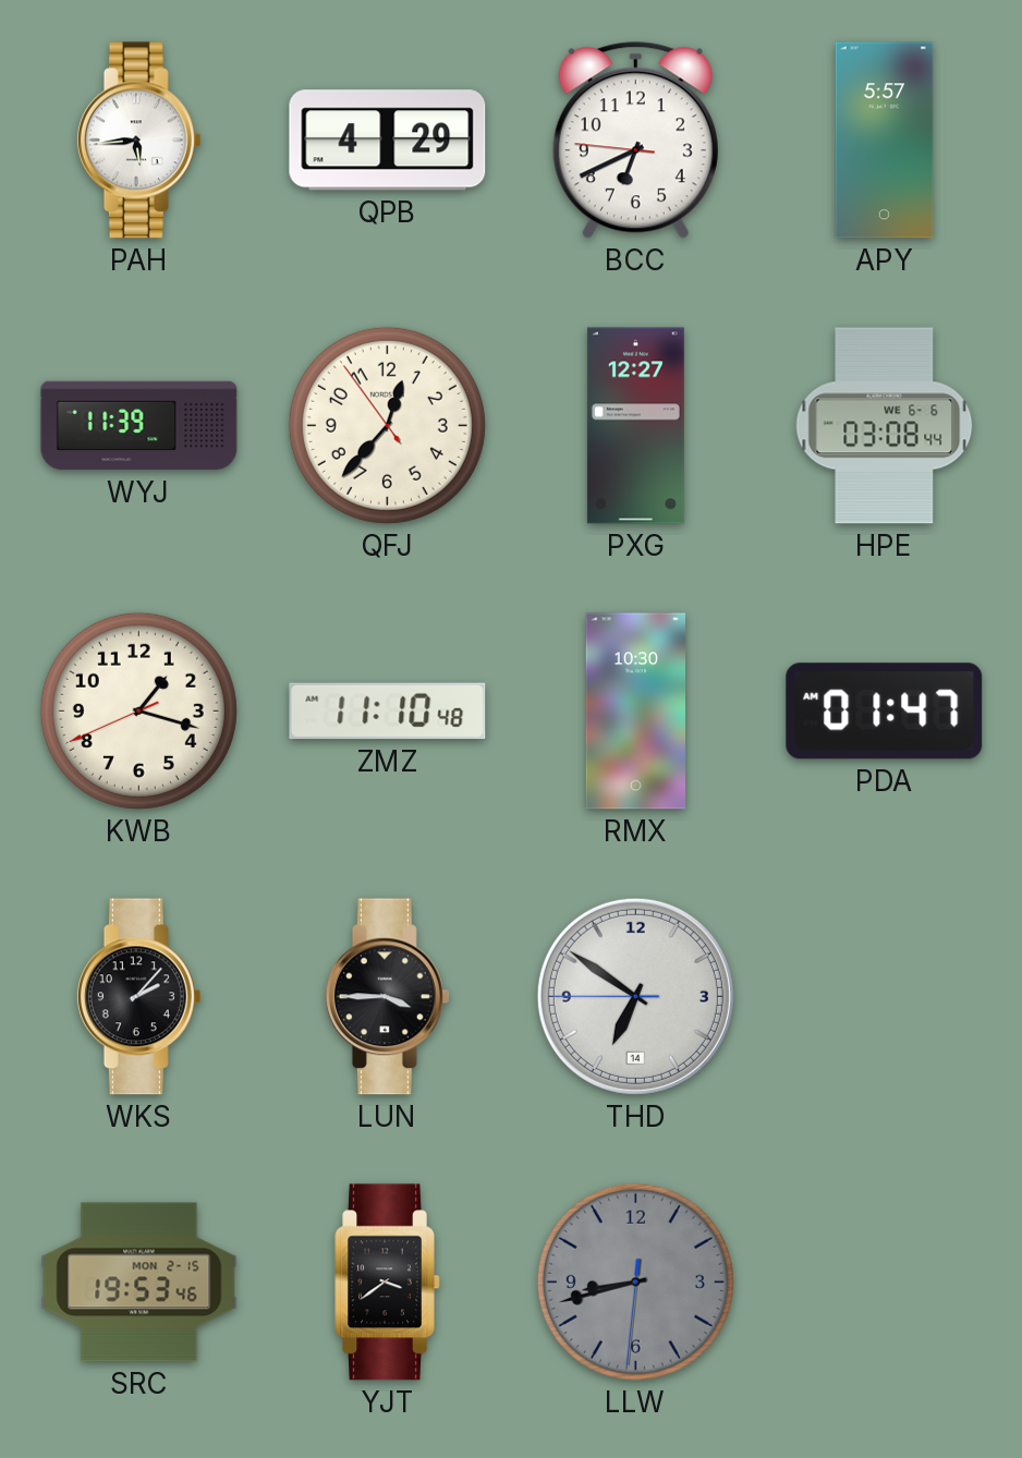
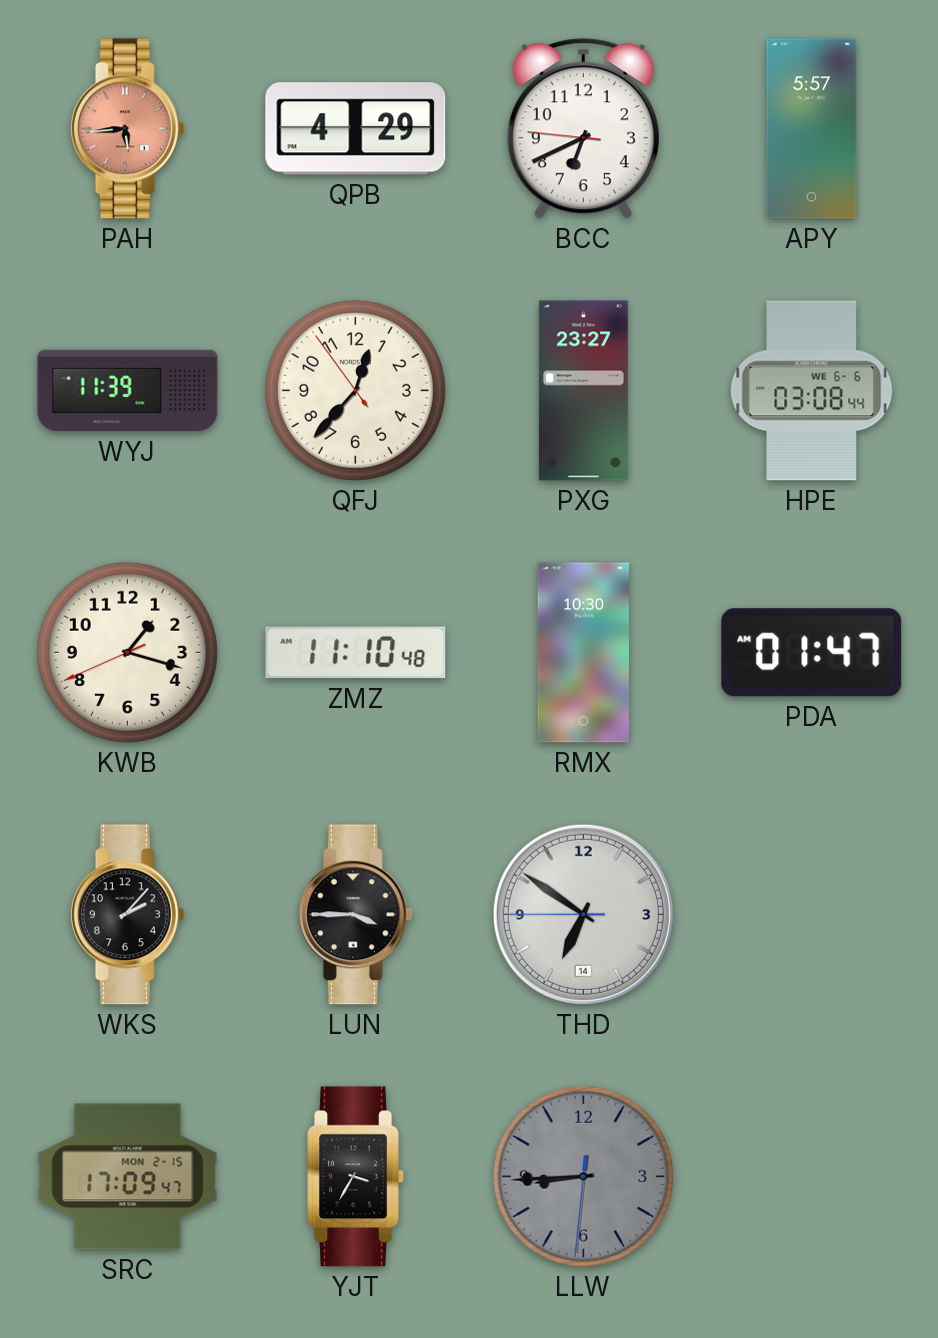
PAH dial: white -> salmon (127, 129)
PXG: 12:27 -> 23:27 (583, 391)
SRC: 19:53 -> 17:09 (128, 1177)
YJT: 3:39 -> 3:35 (355, 1177)
LLW: 8:42 -> 8:44 (583, 1176)
